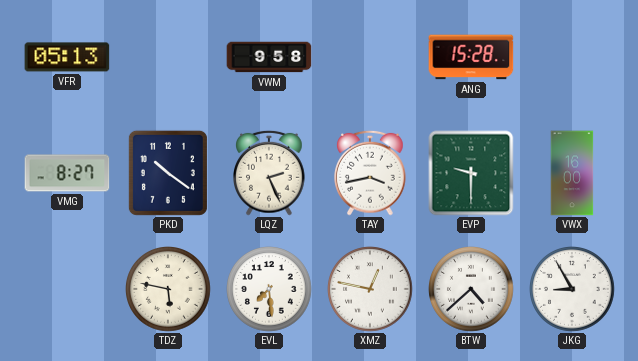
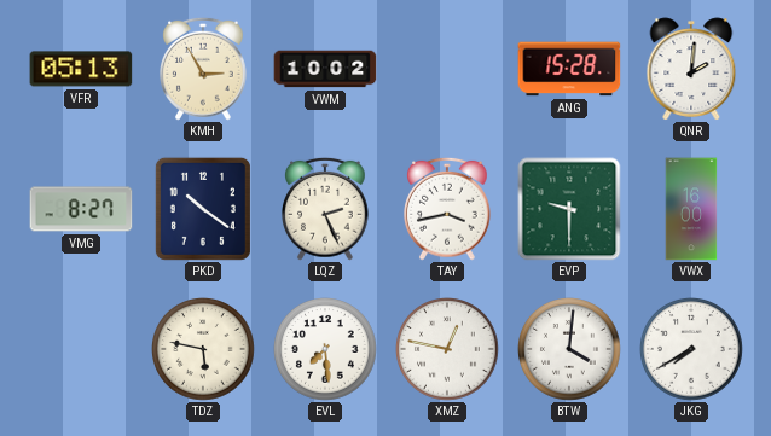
KMH: none -> 2:55 (204, 69)
VWM: 9:58 -> 10:02 (325, 69)
QNR: none -> 2:01 (691, 69)
BTW: 4:38 -> 4:01 (569, 349)
JKG: 8:55 -> 7:40 (691, 349)
